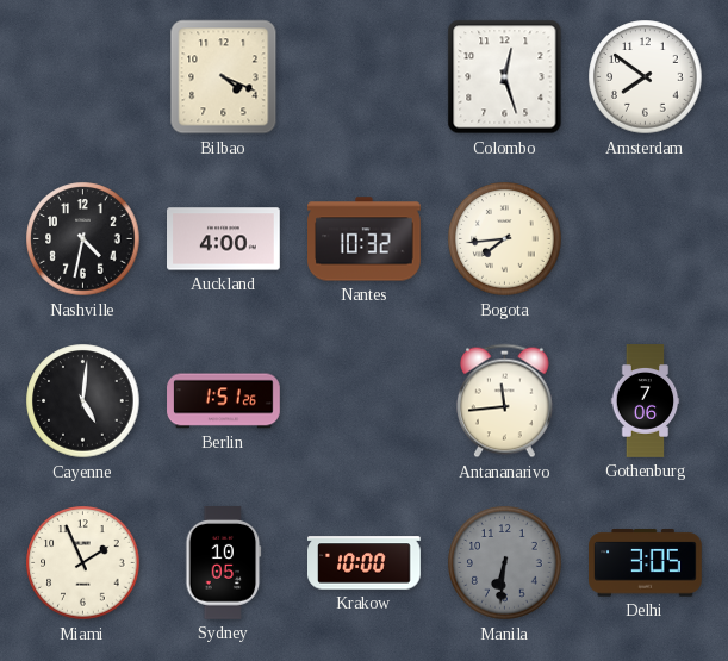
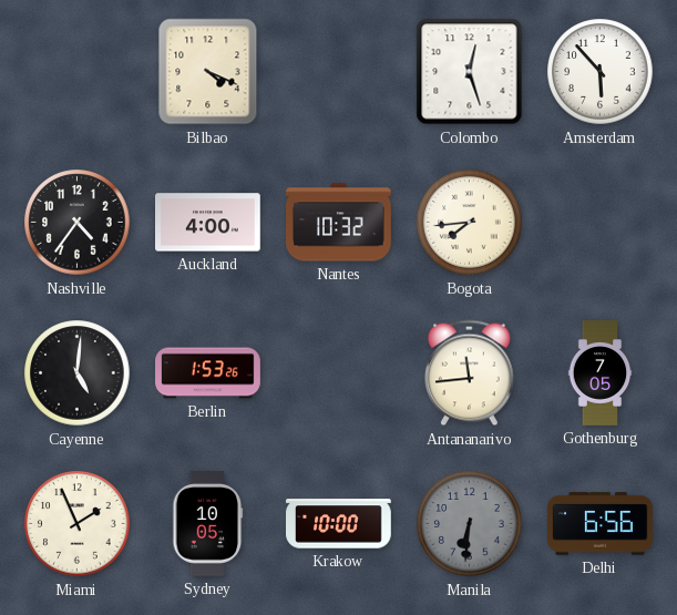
Amsterdam: 7:51 -> 5:53 (601, 72)
Nashville: 4:32 -> 4:36 (78, 223)
Berlin: 1:51 -> 1:53 (208, 373)
Gothenburg: 7:06 -> 7:05 (601, 373)
Delhi: 3:05 -> 6:56 (601, 524)
